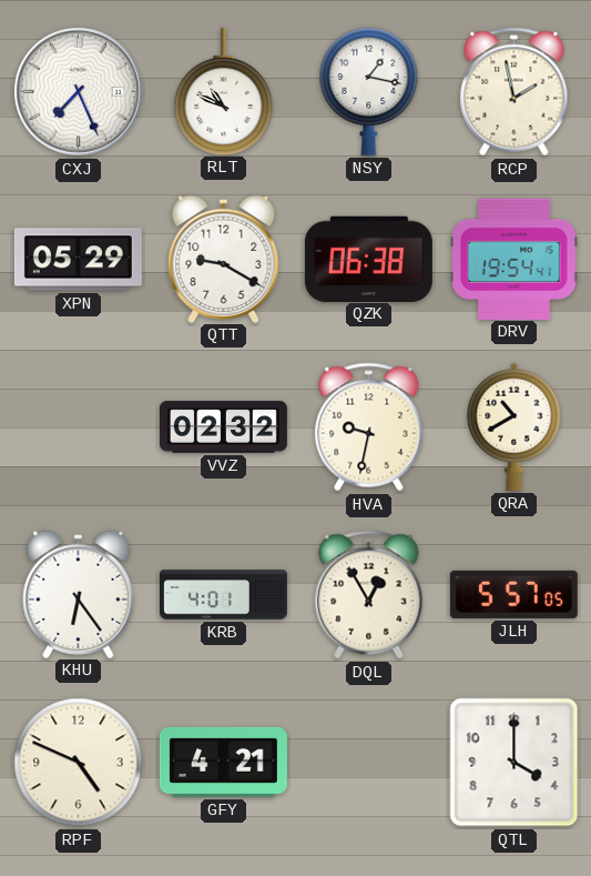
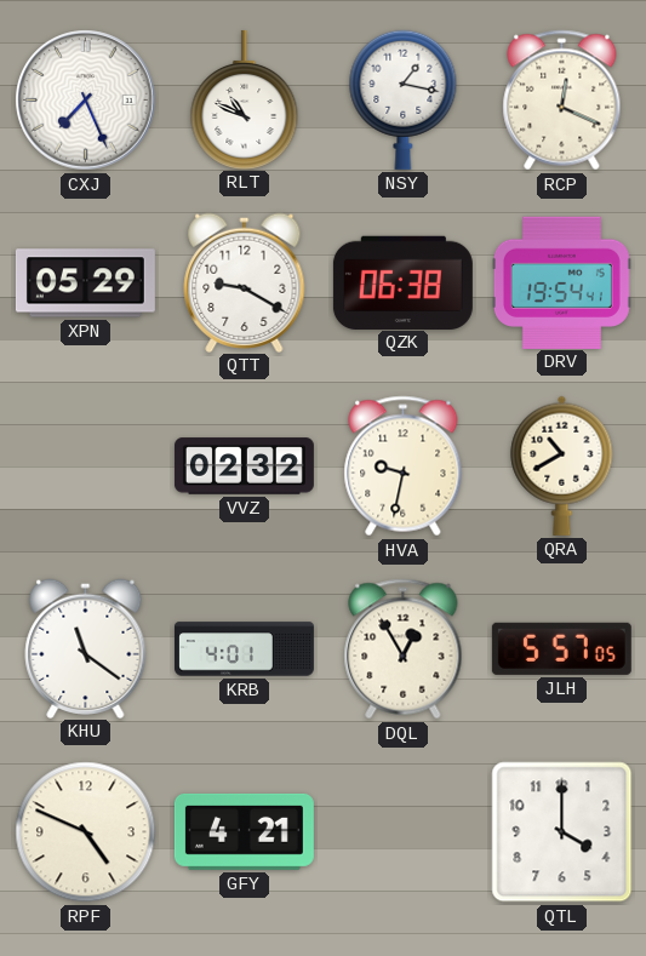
RCP: 1:58 -> 12:19 (562, 101)
KHU: 6:24 -> 11:21 (86, 648)
